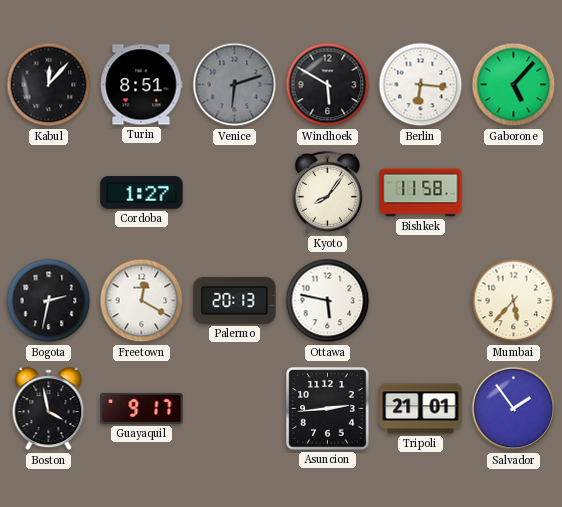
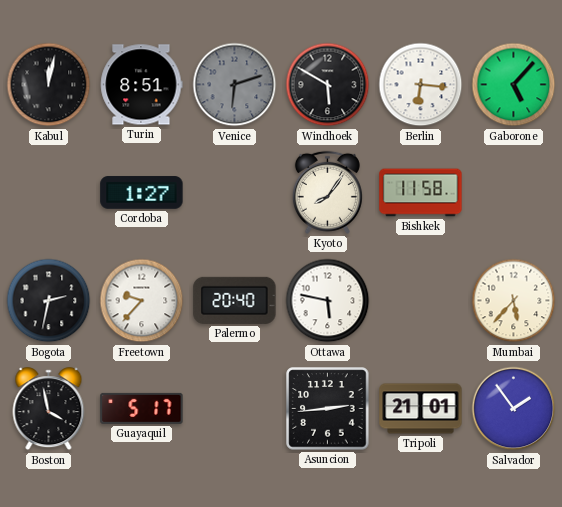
Kabul: 12:07 -> 12:02 (49, 85)
Freetown: 12:20 -> 9:37 (142, 301)
Palermo: 20:13 -> 20:40 (235, 300)
Guayaquil: 9:17 -> 5:17 (142, 408)
